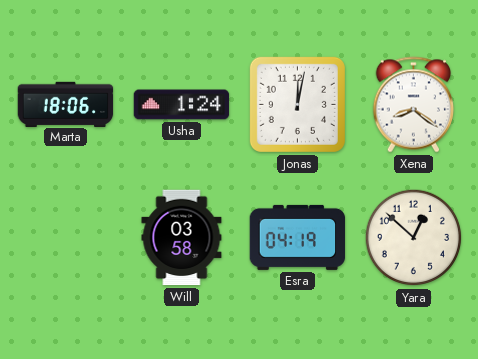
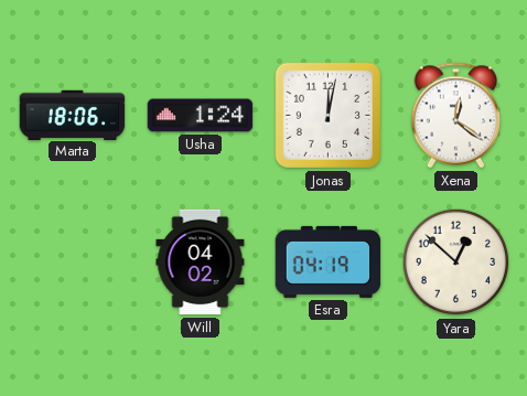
Xena: 8:21 -> 12:21 (456, 116)
Will: 03:58 -> 04:02 (201, 263)
